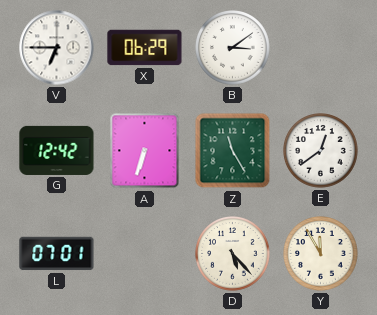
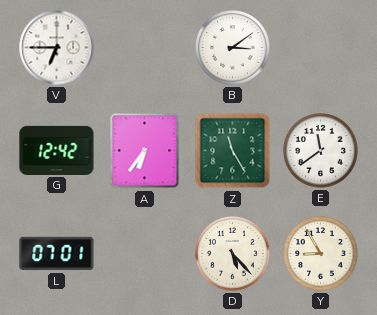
X: 06:29 -> none (145, 48)
A: 6:33 -> 6:36 (145, 151)
E: 12:39 -> 11:39 (321, 151)
Y: 11:55 -> 8:55 (321, 254)
